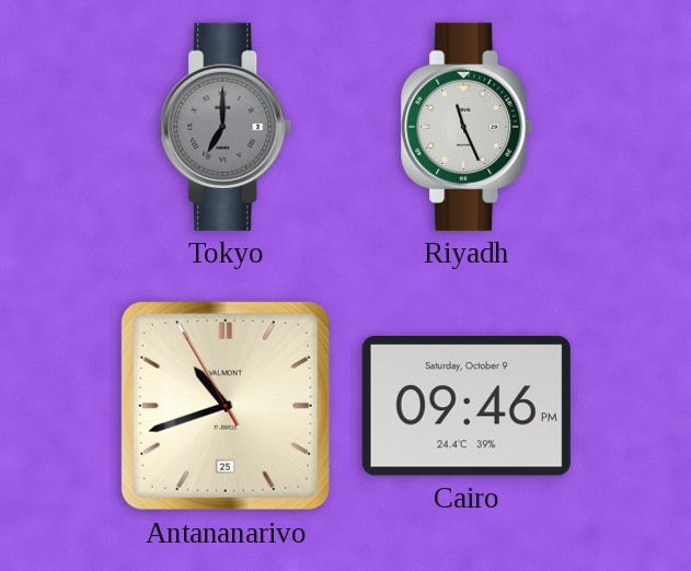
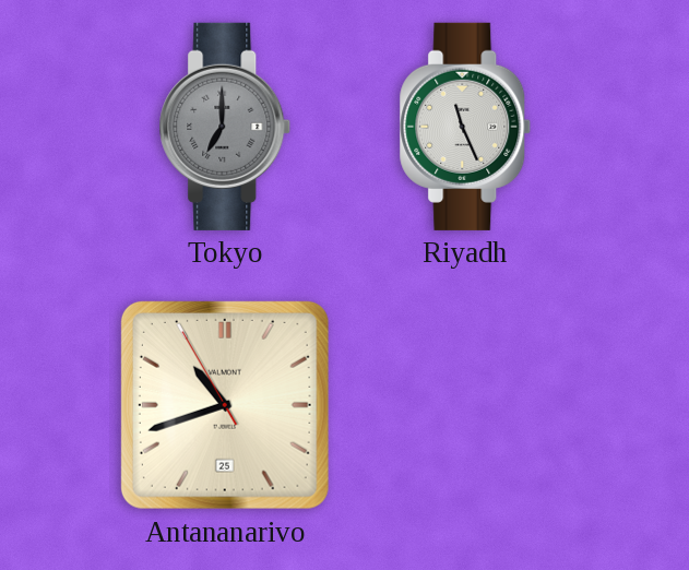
Cairo: 09:46 -> none (467, 406)
